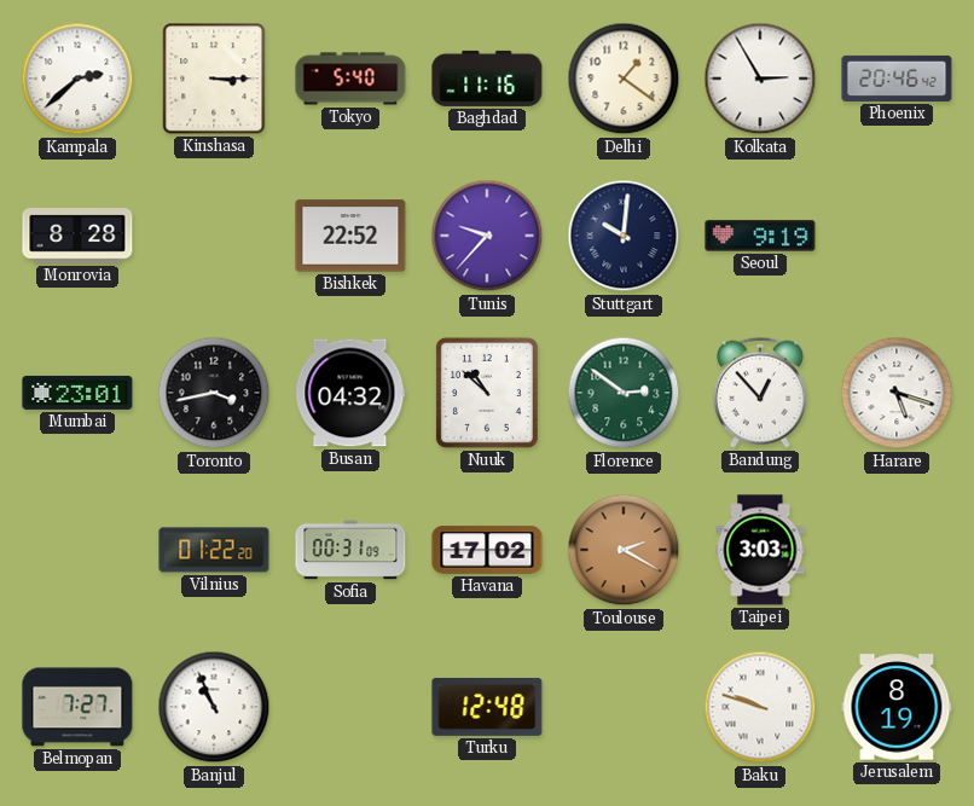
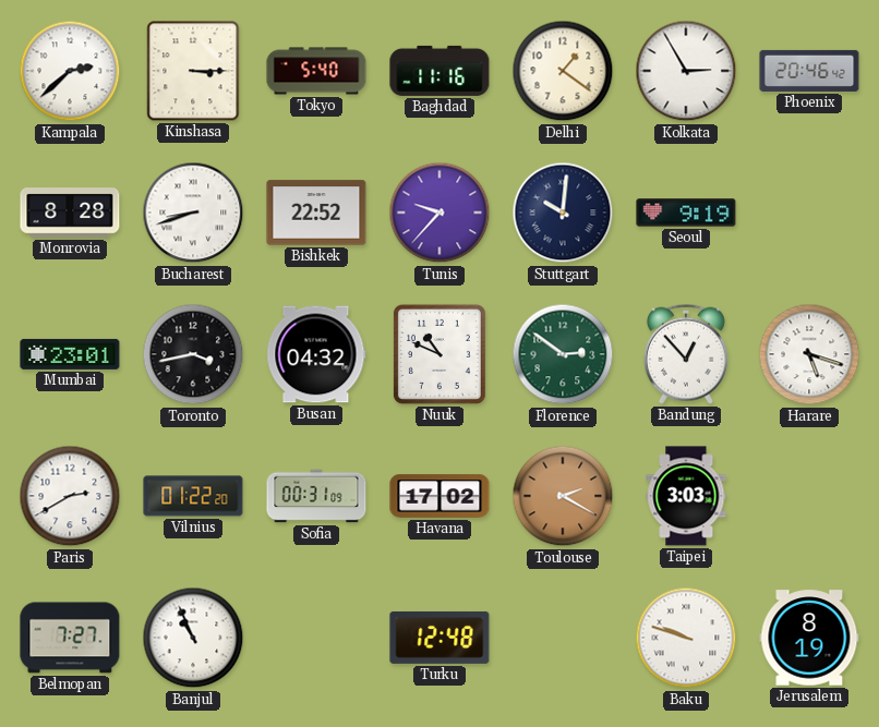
Bucharest: none -> 8:42 (193, 213)
Nuuk: 10:52 -> 10:49 (439, 354)
Paris: none -> 2:40 (70, 496)
